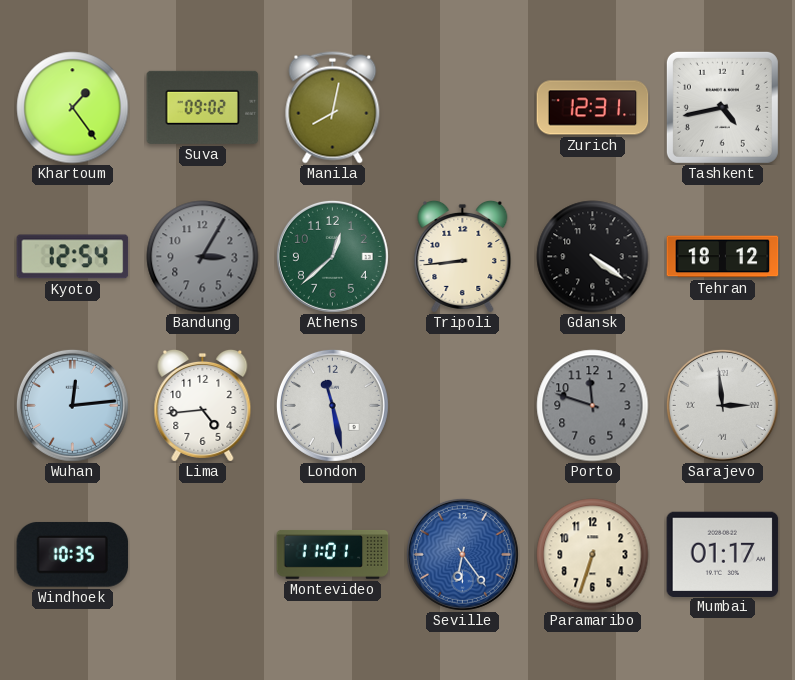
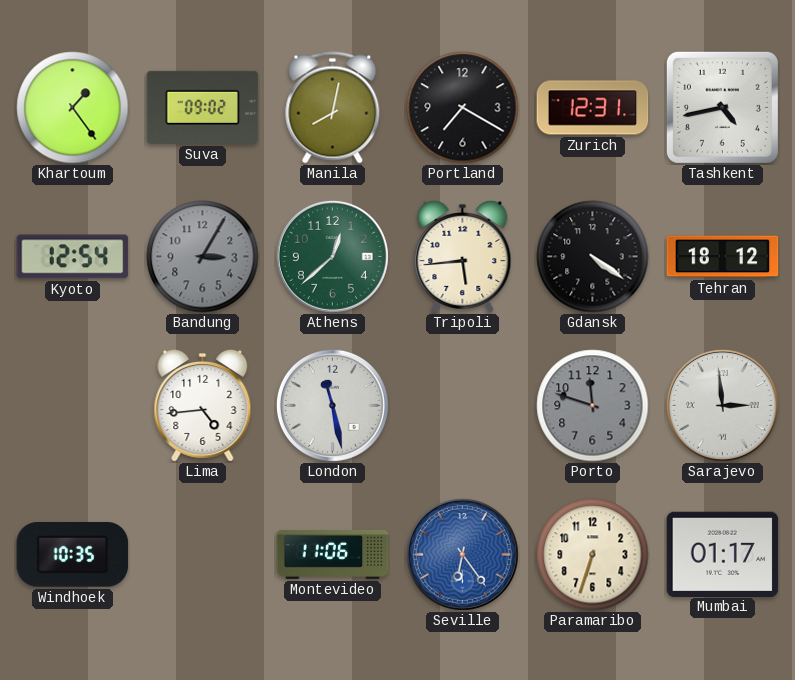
Portland: none -> 7:20 (463, 108)
Tripoli: 8:44 -> 5:44 (463, 256)
Wuhan: 12:14 -> none (72, 405)
Montevideo: 11:01 -> 11:06 (333, 554)
